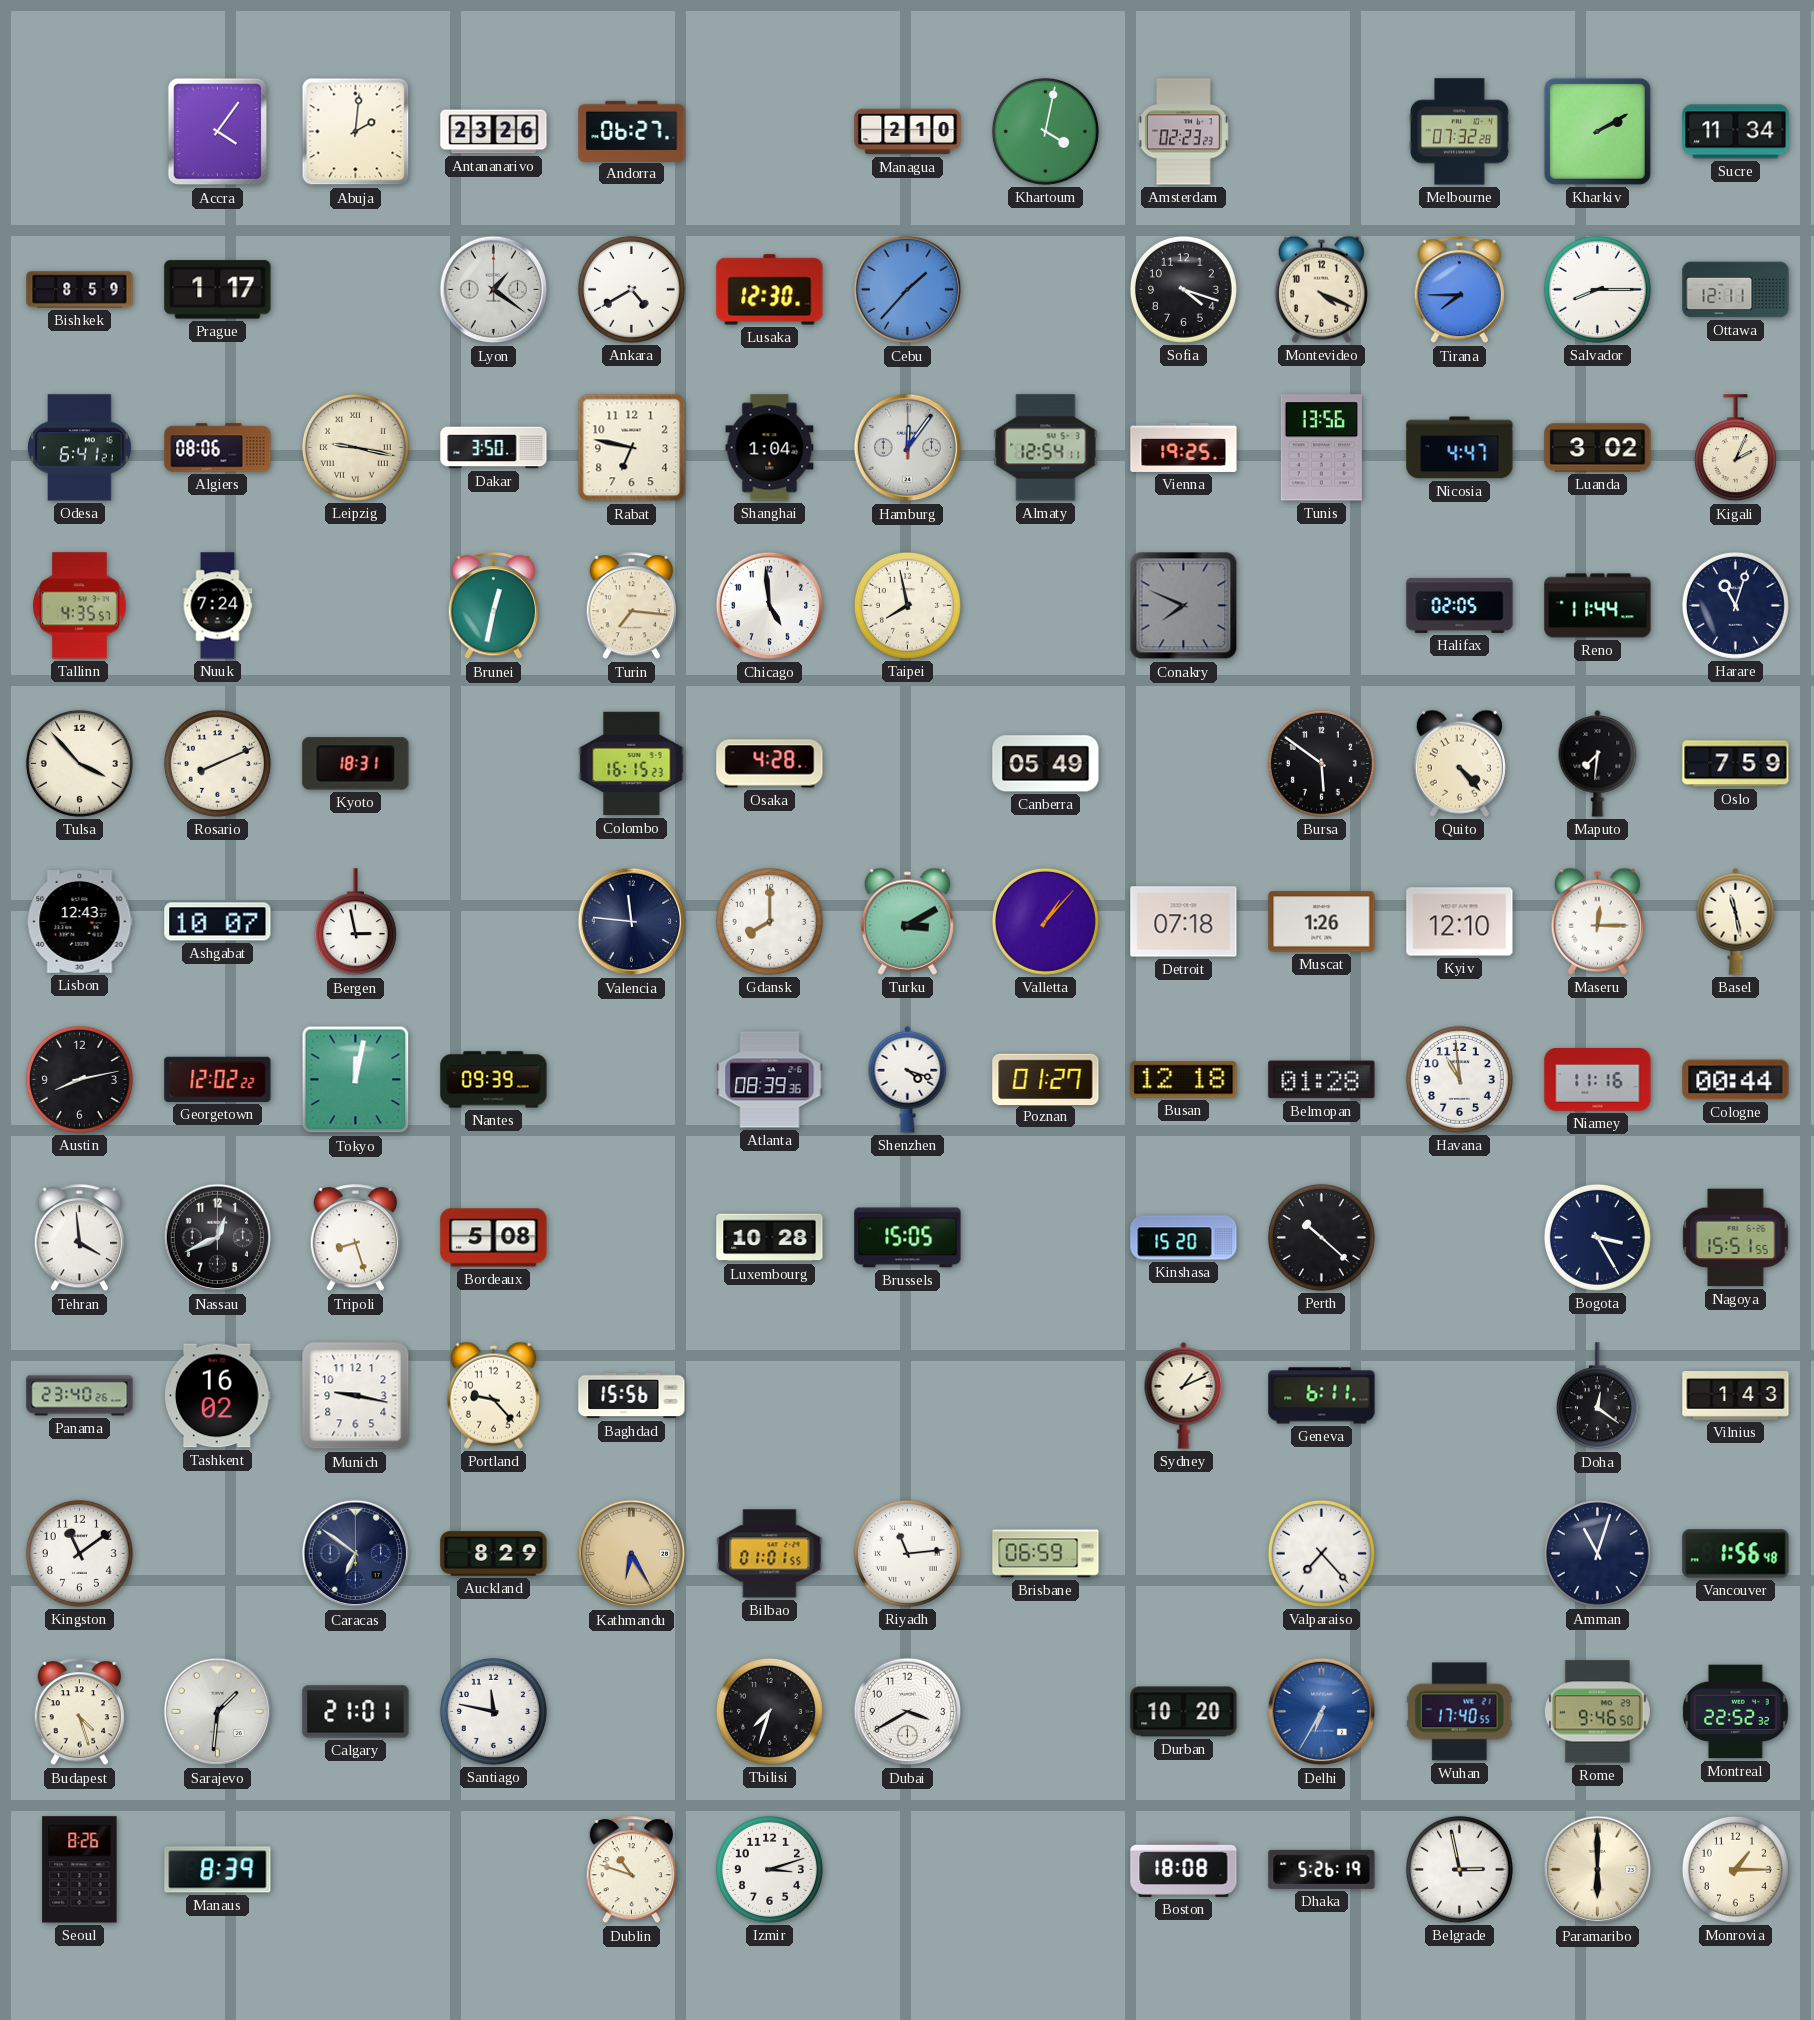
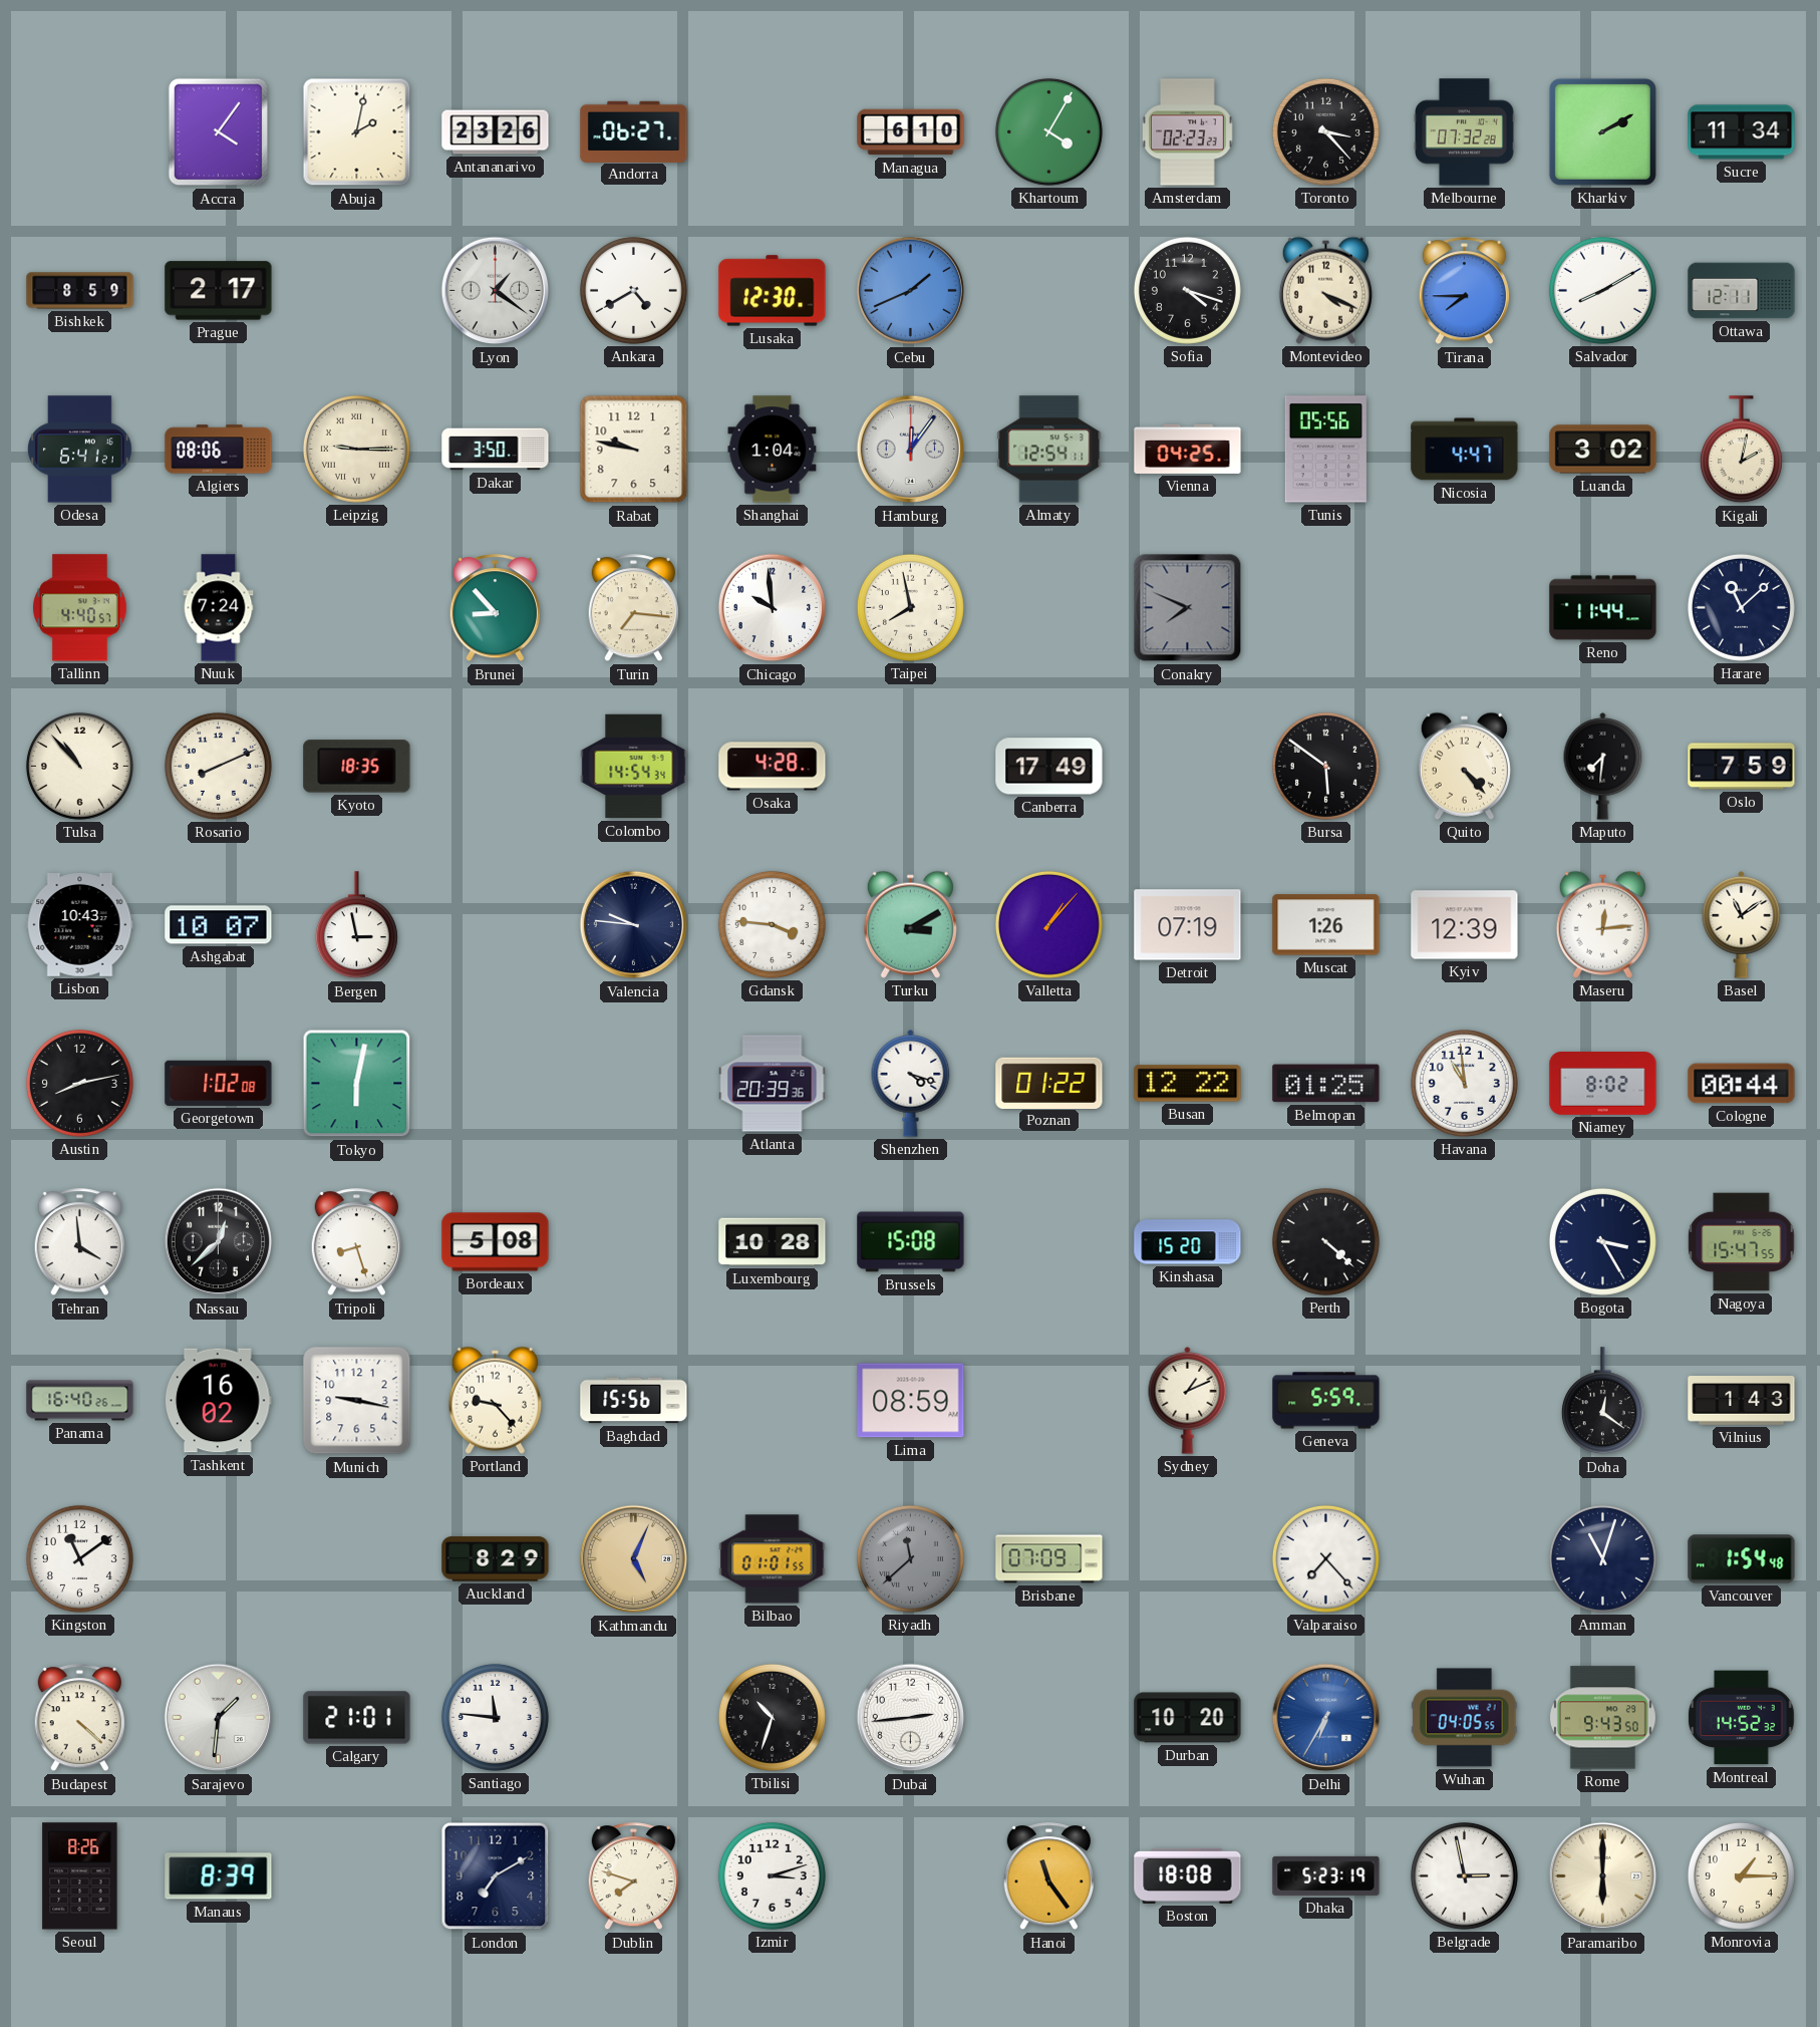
Abuja: 2:01 -> 2:02 (357, 132)
Managua: 2:10 -> 6:10 (911, 132)
Khartoum: 4:02 -> 4:05 (1048, 131)
Toronto: none -> 3:23 (1325, 131)
Prague: 1:17 -> 2:17 (219, 291)
Cebu: 1:37 -> 1:41 (911, 291)
Salvador: 8:15 -> 8:10 (1602, 290)
Leipzig: 9:17 -> 9:15 (356, 449)
Rabat: 6:47 -> 9:47 (634, 450)
Vienna: 19:25 -> 04:25 (1188, 449)
Tunis: 13:56 -> 05:56 (1325, 450)
Kigali: 2:04 -> 2:02 (1741, 450)
Tallinn: 4:35 -> 4:40 (80, 608)
Brunei: 12:32 -> 8:53 (495, 608)
Chicago: 4:59 -> 9:59 (773, 608)
Halifax: 02:05 -> none (1460, 605)
Harare: 11:03 -> 11:08 (1741, 607)
Tulsa: 3:53 -> 10:53 (79, 766)
Kyoto: 18:31 -> 18:35 (357, 767)
Colombo: 16:15 -> 14:54 (634, 767)
Canberra: 05:49 -> 17:49 (1049, 767)
Lisbon: 12:43 -> 10:43 (80, 925)
Valencia: 11:46 -> 9:46 (634, 925)
Gdansk: 8:00 -> 3:46 (772, 924)
Detroit: 07:18 -> 07:19 (1188, 925)
Kyiv: 12:10 -> 12:39 (1465, 925)
Maseru: 12:15 -> 12:14 (1602, 924)
Basel: 11:28 -> 11:09 (1742, 925)
Georgetown: 12:02 -> 1:02 (219, 1083)
Tokyo: 12:02 -> 6:02 (357, 1084)
Nantes: 09:39 -> none (494, 1080)
Atlanta: 08:39 -> 20:39 (773, 1084)
Poznan: 01:27 -> 01:22 (1049, 1083)
Busan: 12:18 -> 12:22 (1188, 1084)
Belmopan: 01:28 -> 01:25 (1326, 1084)
Niamey: 11:16 -> 8:02 (1603, 1084)
Nassau: 12:41 -> 12:38 (219, 1242)
Brussels: 15:05 -> 15:08 (911, 1242)
Perth: 10:22 -> 4:22 (1325, 1241)
Nagoya: 15:51 -> 15:47 (1742, 1242)
Panama: 23:40 -> 16:40 (80, 1401)
Lima: none -> 08:59 (911, 1401)
Geneva: 6:11 -> 5:59 (1326, 1401)
Caracas: 6:51 -> none (356, 1554)
Kathmandu: 6:25 -> 5:04 (634, 1559)
Riyadh: 11:14 -> 11:38 (910, 1558)
Riyadh dial: white -> grey (910, 1558)
Brisbane: 06:59 -> 07:09 (1049, 1559)
Vancouver: 1:56 -> 1:54 (1742, 1559)
Budapest: 4:27 -> 4:22 (79, 1718)
Santiago: 11:47 -> 11:46 (495, 1717)
Tbilisi: 7:33 -> 10:33 (772, 1717)
Dubai: 3:40 -> 2:44 (911, 1718)
Wuhan: 17:40 -> 04:05 (1464, 1718)
Rome: 9:46 -> 9:43 (1602, 1718)
Montreal: 22:52 -> 14:52 (1742, 1718)
London: none -> 7:10 (496, 1876)
Dublin: 10:48 -> 7:48 (633, 1876)
Hanoi: none -> 11:24 (1048, 1876)
Dhaka: 5:26 -> 5:23 (1326, 1875)
